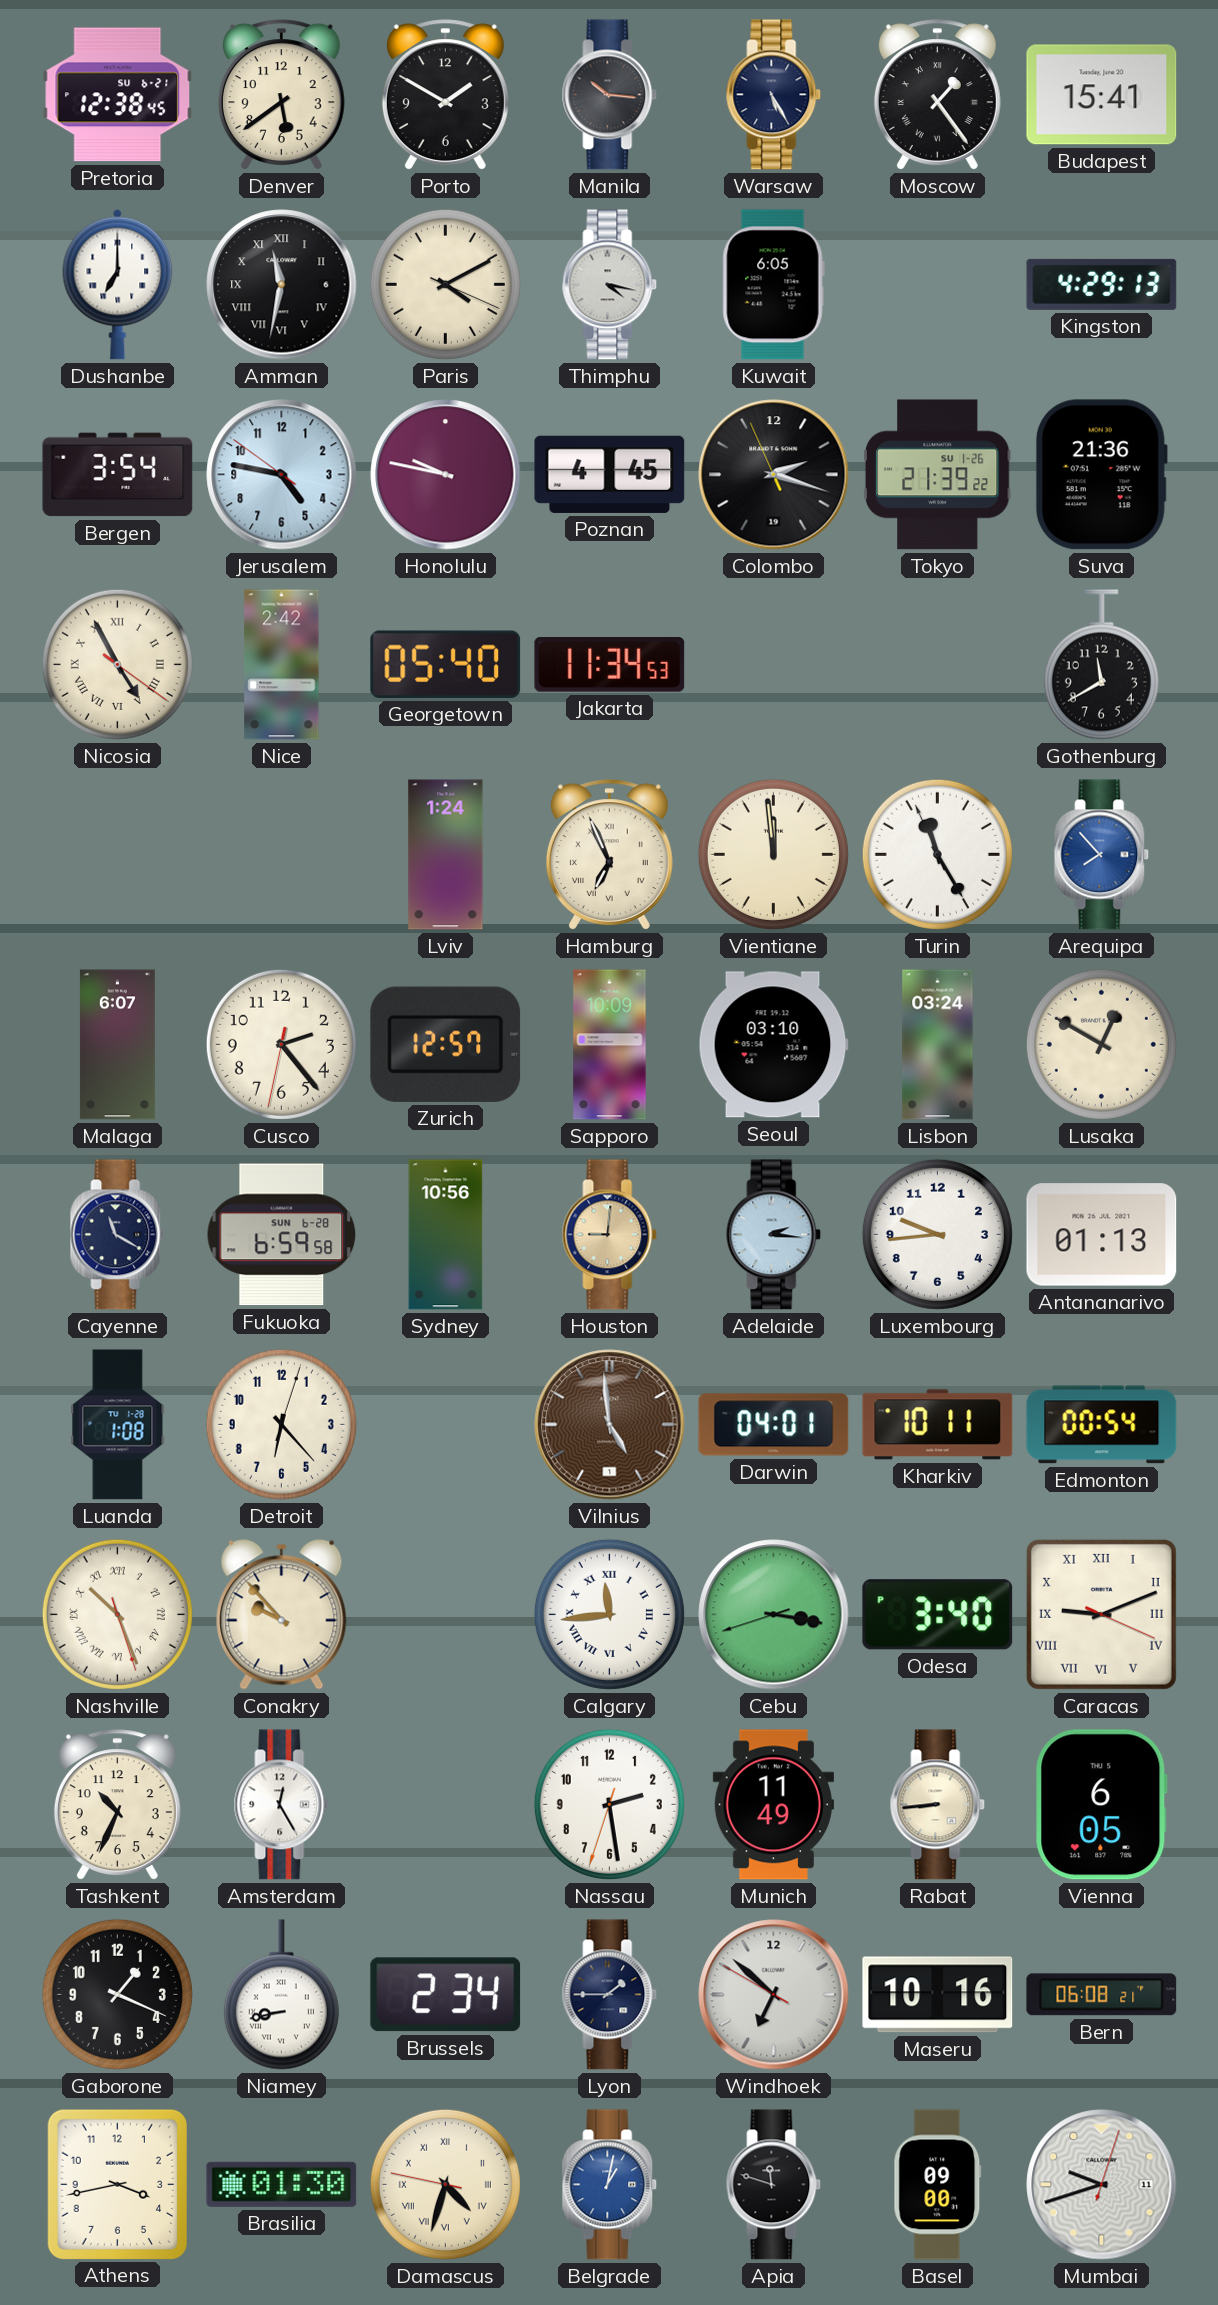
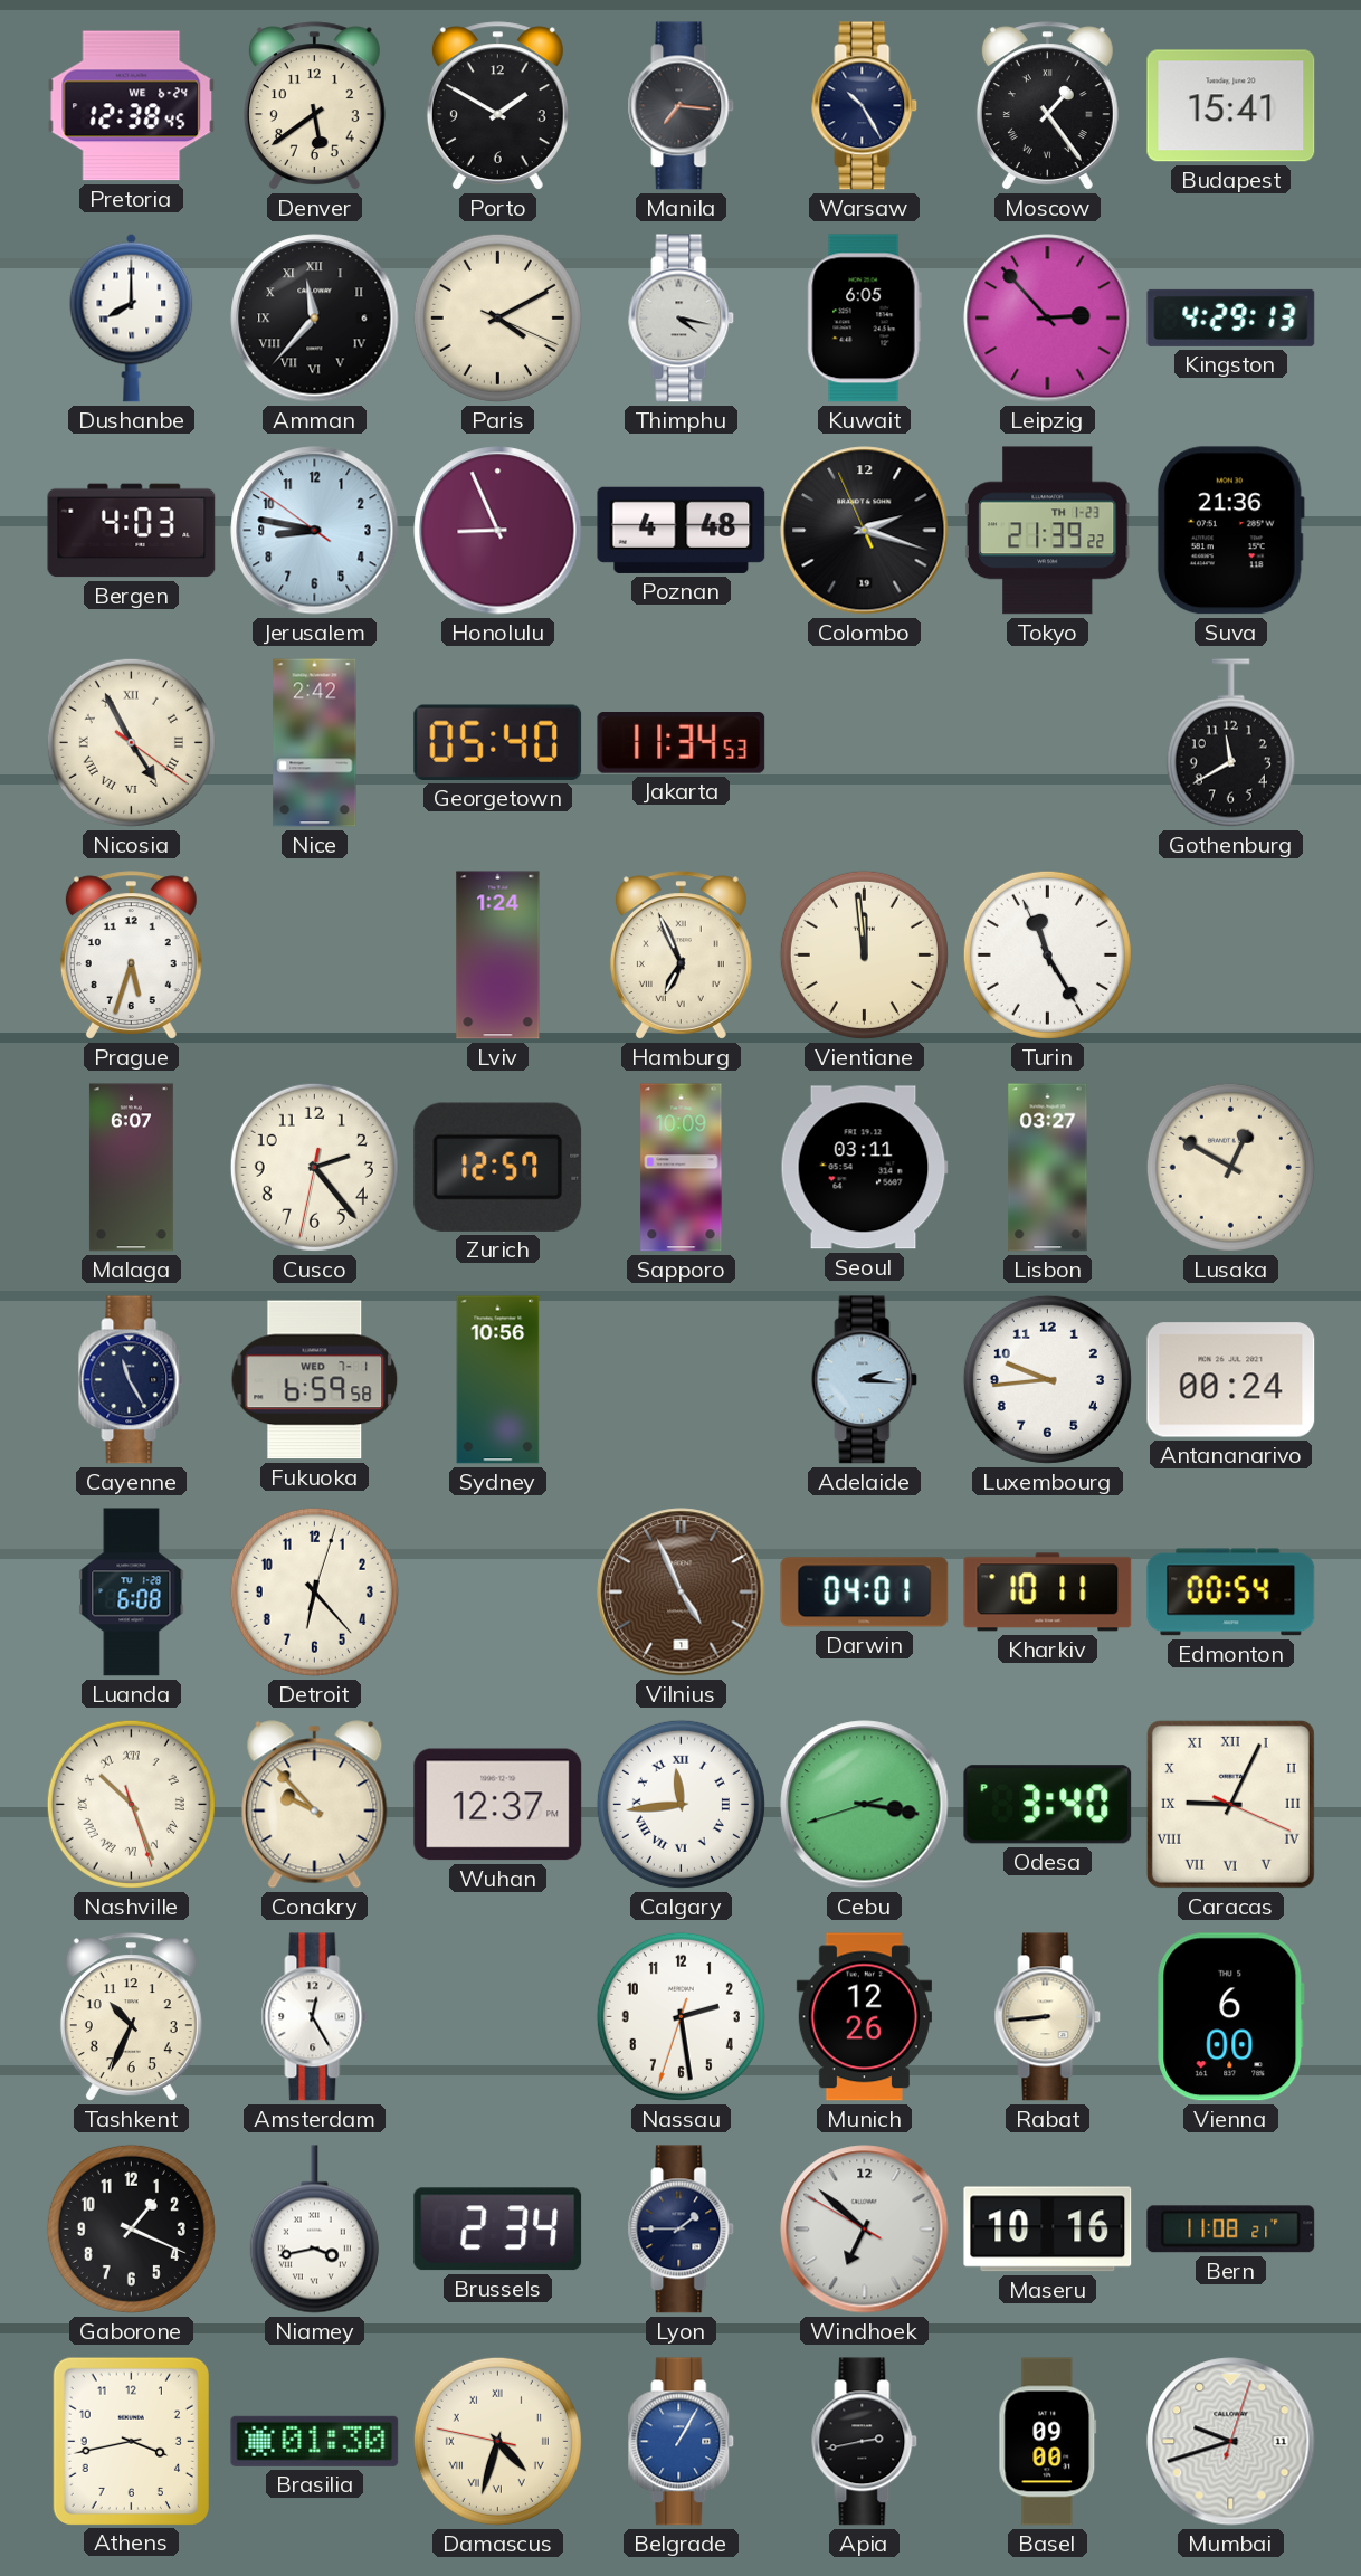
Pretoria date: SU 6-21 -> WE 6-24 (132, 106)
Manila: 10:16 -> 7:16 (682, 106)
Warsaw: 5:25 -> 10:25 (865, 106)
Dushanbe: 7:00 -> 8:00 (132, 317)
Amman: 11:32 -> 11:37 (315, 319)
Leipzig: none -> 2:53 (1048, 319)
Bergen: 3:54 -> 4:03 (132, 531)
Jerusalem: 4:46 -> 8:46 (315, 531)
Honolulu: 9:47 -> 8:56 (498, 531)
Poznan: 4:45 -> 4:48 (682, 530)
Tokyo date: SU 1-26 -> TH 1-23 (1047, 531)
Prague: none -> 5:33 (131, 956)
Arequipa: 7:53 -> none (1102, 855)
Seoul: 03:10 -> 03:11 (864, 1168)
Lisbon: 03:24 -> 03:27 (1048, 1168)
Cayenne: 11:20 -> 11:25 (132, 1380)
Fukuoka date: SUN 6-28 -> WED 7-1 (315, 1380)
Houston: 9:01 -> none (610, 1235)
Antananarivo: 01:13 -> 00:24 (1231, 1380)
Luanda: 1:08 -> 6:08 (132, 1593)
Vilnius: 4:59 -> 4:56 (682, 1593)
Wuhan: none -> 12:37 (498, 1805)
Caracas: 9:11 -> 9:04 (1230, 1804)
Munich: 11:49 -> 12:26 (864, 2017)
Vienna: 6:05 -> 6:00 (1231, 2017)
Niamey: 8:43 -> 3:43 (314, 2230)
Bern: 06:08 -> 11:08 (1231, 2230)
Belgrade: 1:02 -> 1:05 (682, 2442)
Apia: 11:48 -> 2:43 (865, 2442)
